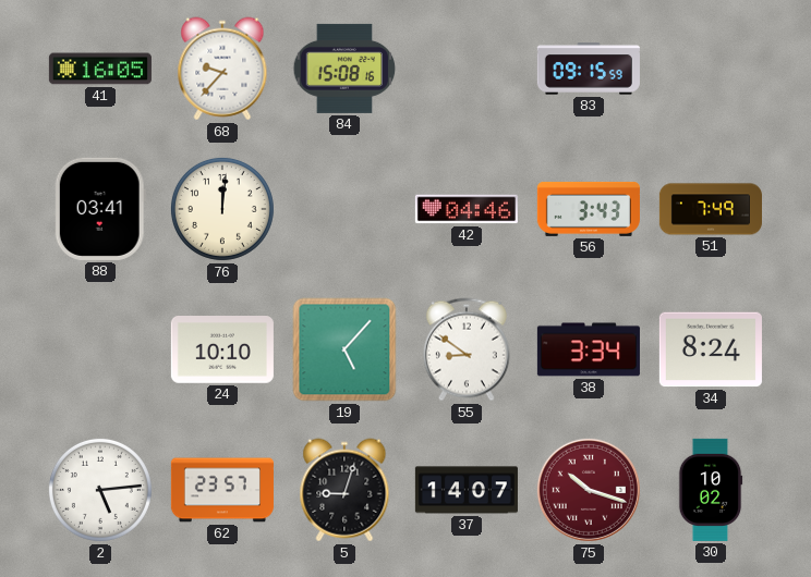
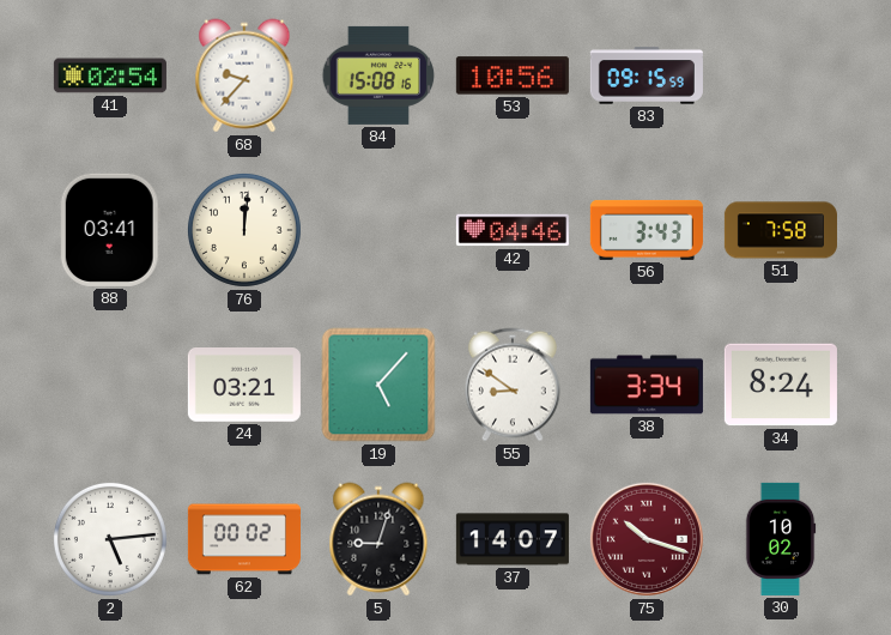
41: 16:05 -> 02:54 (110, 75)
53: none -> 10:56 (513, 75)
51: 7:49 -> 7:58 (781, 230)
24: 10:10 -> 03:21 (244, 386)
62: 23:57 -> 00:02 (244, 539)
